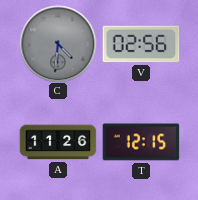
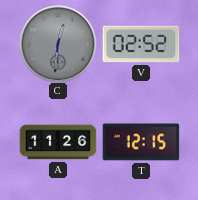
C: 4:31 -> 12:31 (58, 44)
V: 02:56 -> 02:52 (141, 44)
